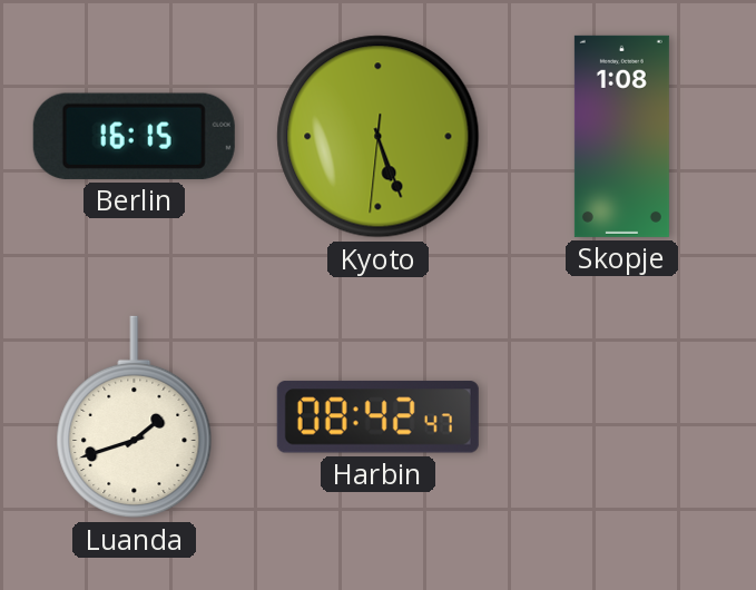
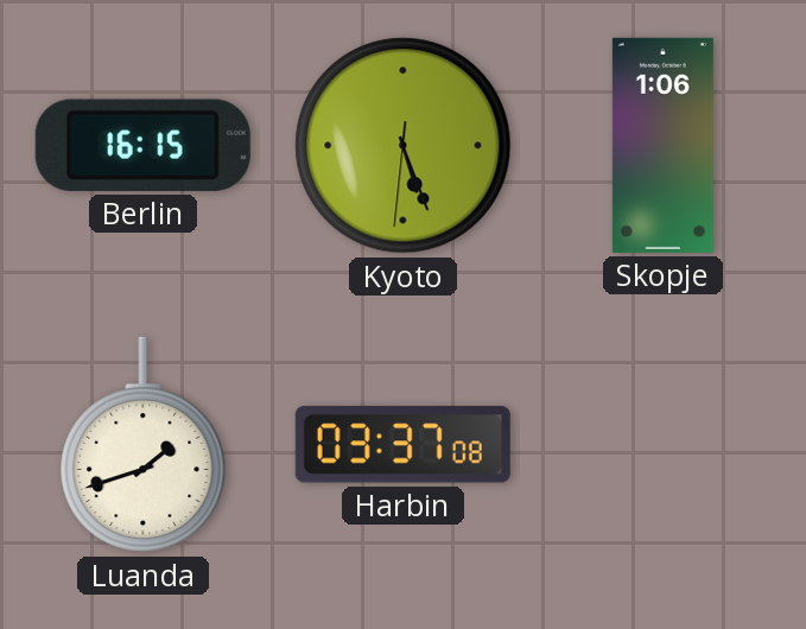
Skopje: 1:08 -> 1:06 (662, 145)
Harbin: 08:42 -> 03:37 (402, 445)
